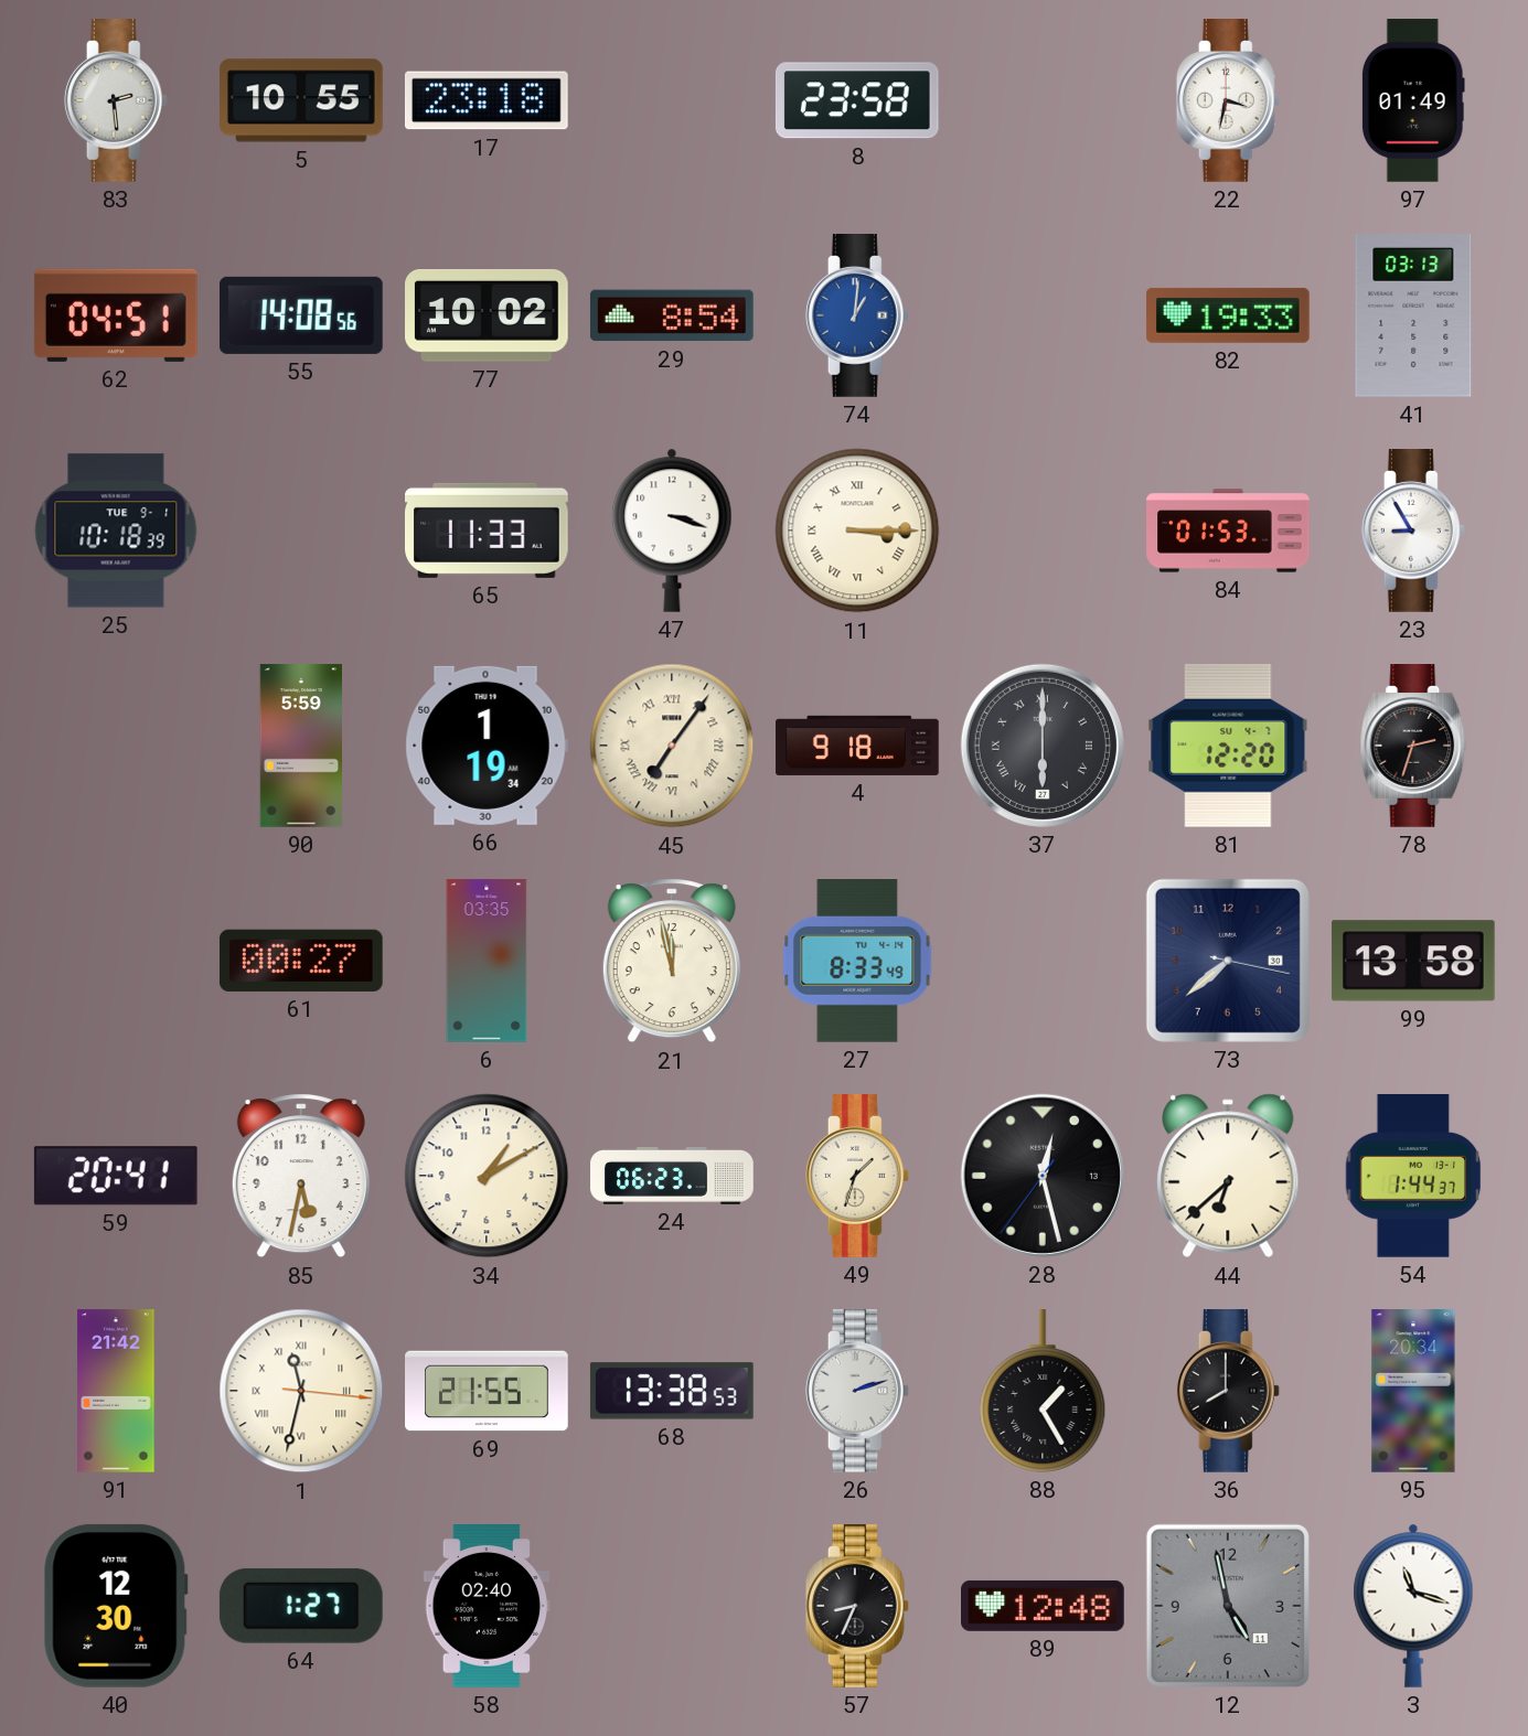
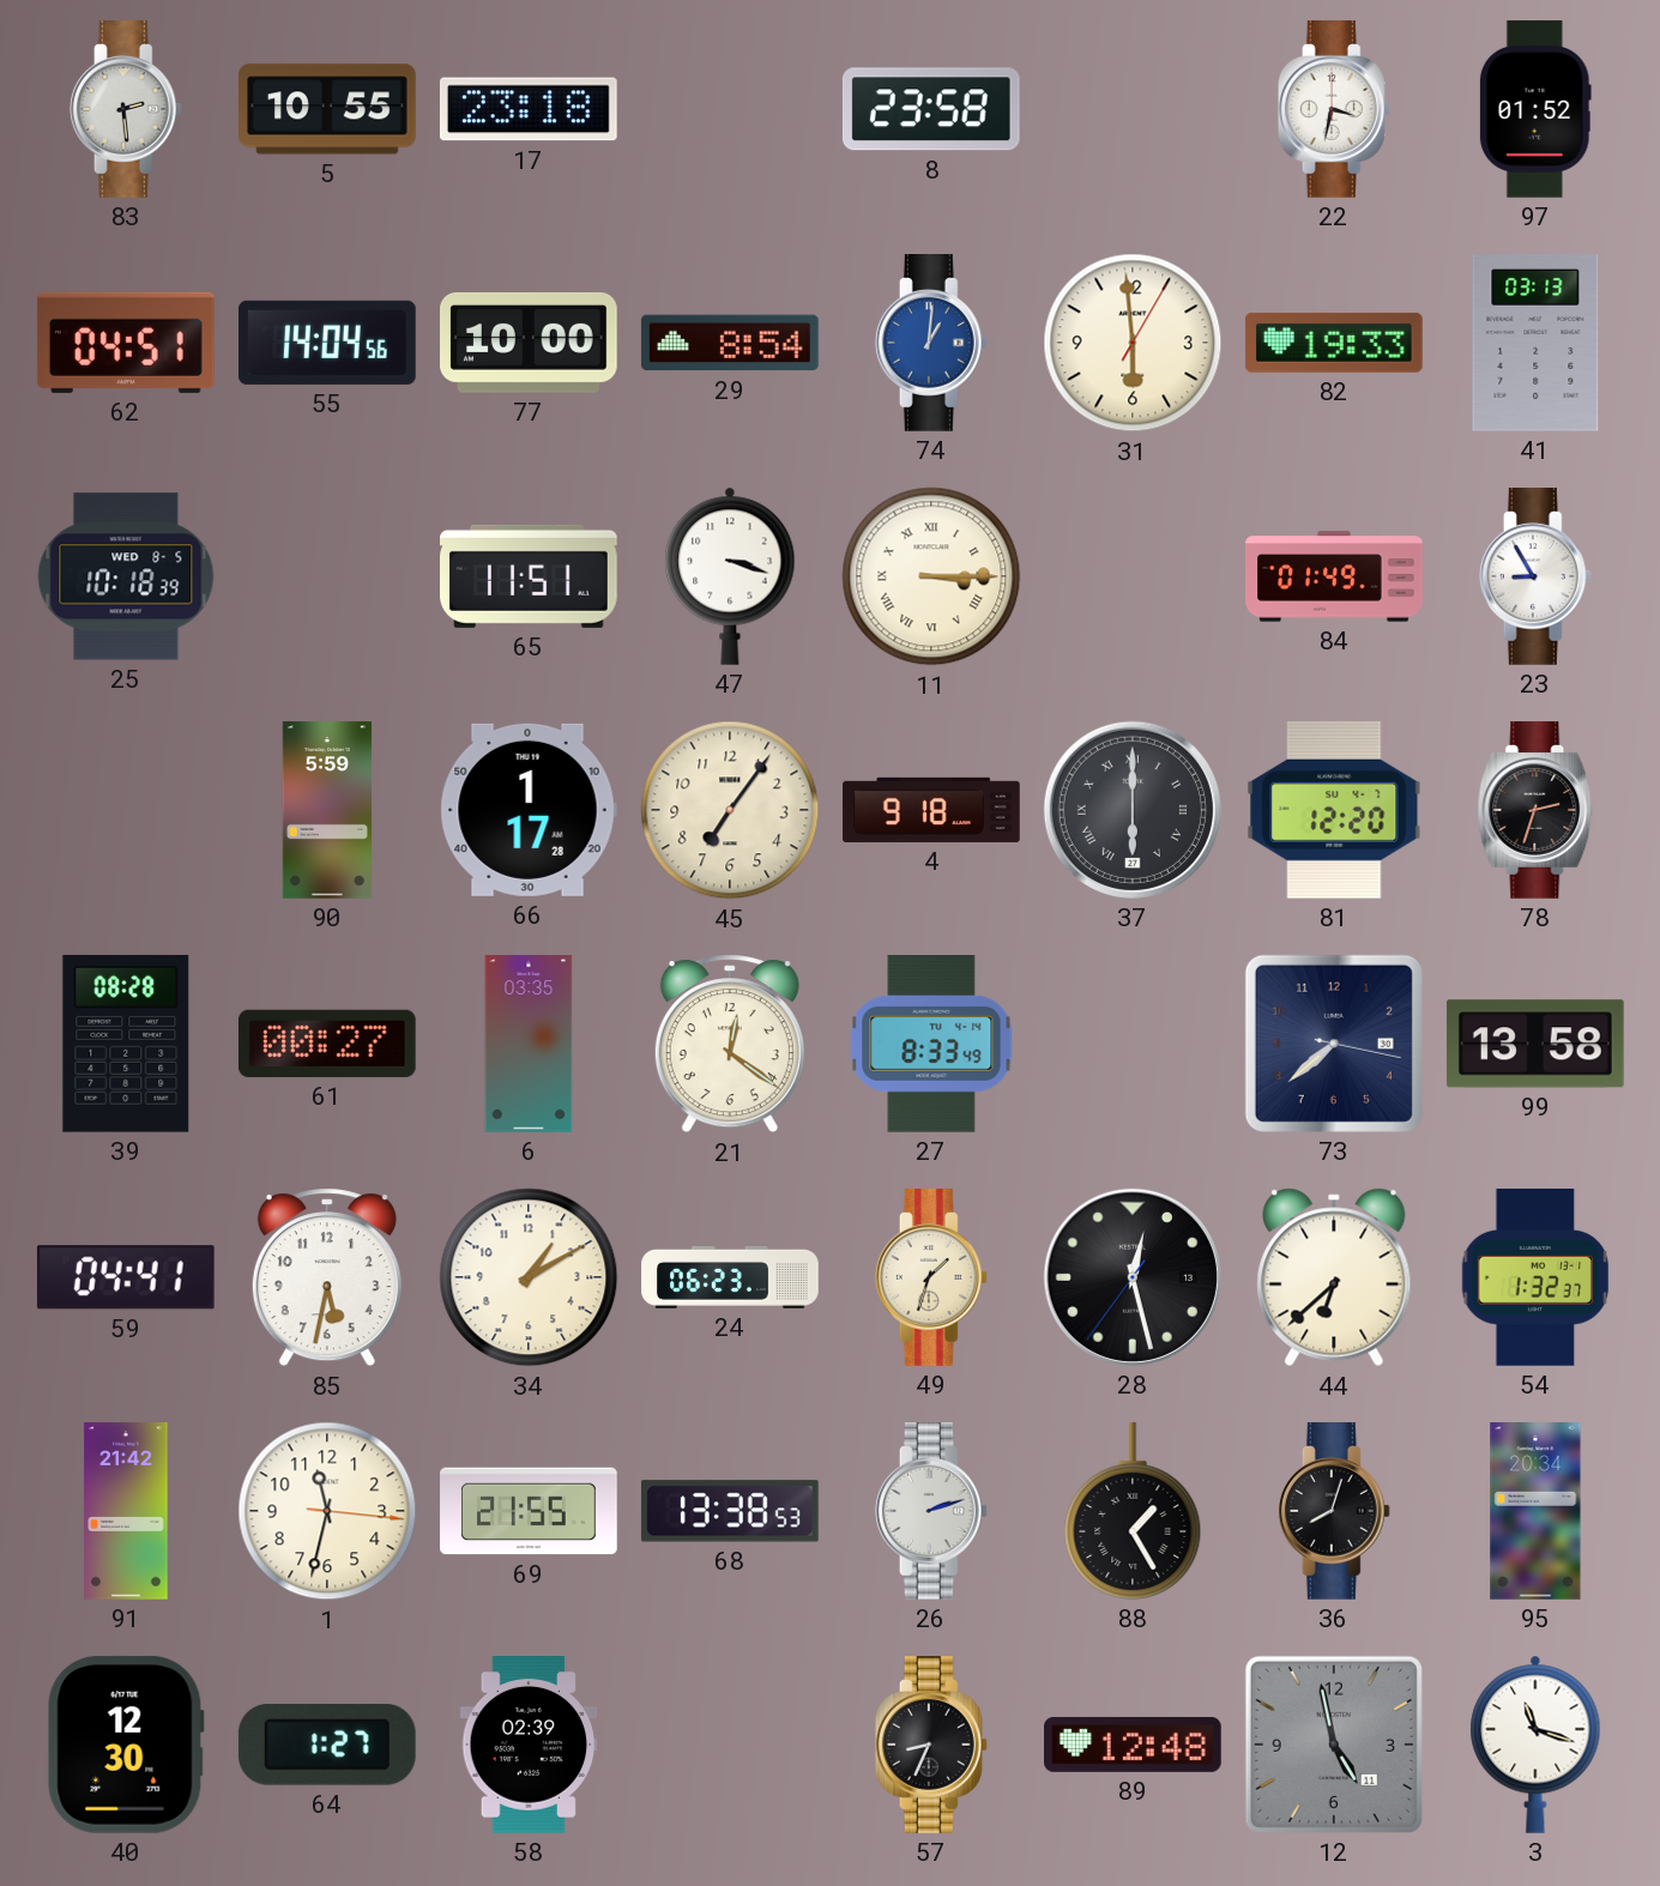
97: 01:49 -> 01:52 (1535, 109)
55: 14:08 -> 14:04 (328, 343)
77: 10:02 -> 10:00 (530, 343)
31: none -> 5:59 (1133, 343)
25 date: TUE 9-1 -> WED 8-5 (126, 576)
65: 11:33 -> 11:51 (530, 576)
84: 01:53 -> 01:49 (1334, 576)
66: 1:19 -> 1:17 (529, 810)
45 numerals: Roman -> Arabic (730, 810)
39: none -> 08:28 (126, 1044)
21: 11:58 -> 12:21 (730, 1044)
59: 20:41 -> 04:41 (126, 1277)
54: 1:44 -> 1:32 (1535, 1279)
1 numerals: Roman -> Arabic (327, 1511)
36: 8:00 -> 8:03 (1334, 1512)
58: 02:40 -> 02:39 (529, 1746)
